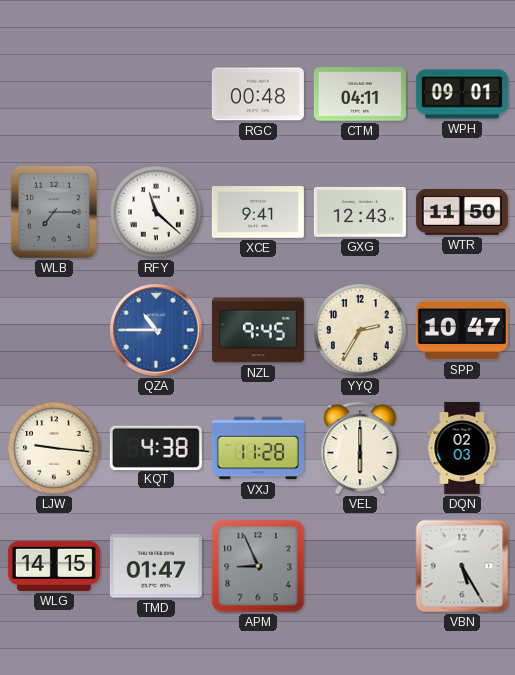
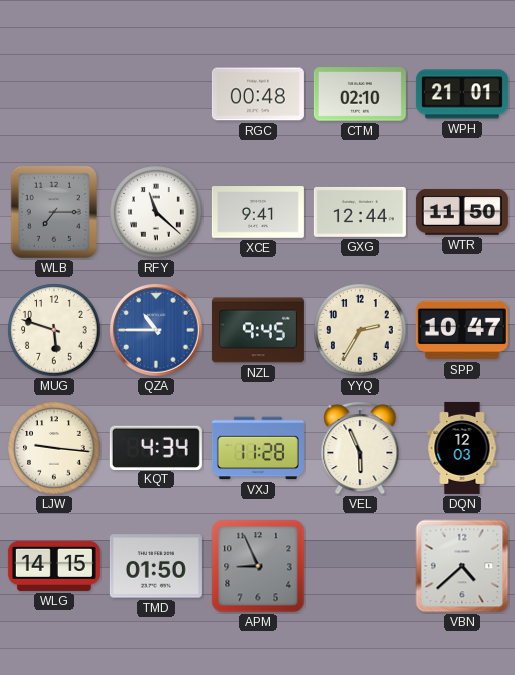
CTM: 04:11 -> 02:10 (360, 94)
WPH: 09:01 -> 21:01 (462, 94)
GXG: 12:43 -> 12:44 (360, 212)
MUG: none -> 5:48 (54, 330)
KQT: 4:38 -> 4:34 (156, 447)
VEL: 6:00 -> 5:56 (360, 448)
DQN: 02:03 -> 12:03 (462, 448)
TMD: 01:47 -> 01:50 (156, 566)
VBN: 5:25 -> 4:38 (462, 566)
